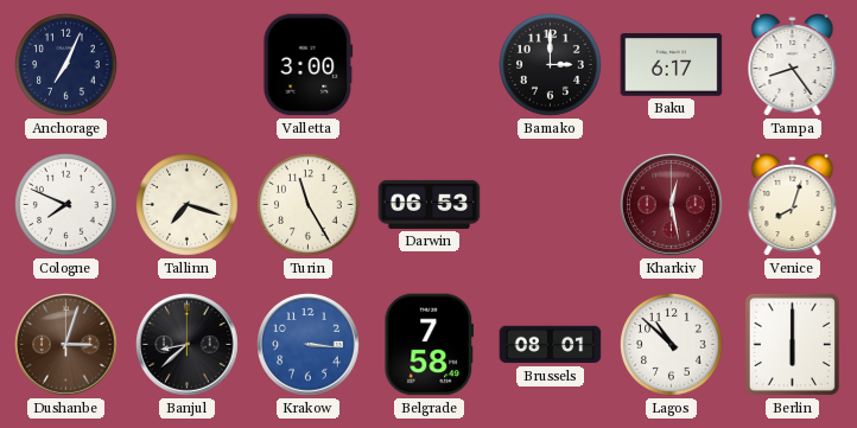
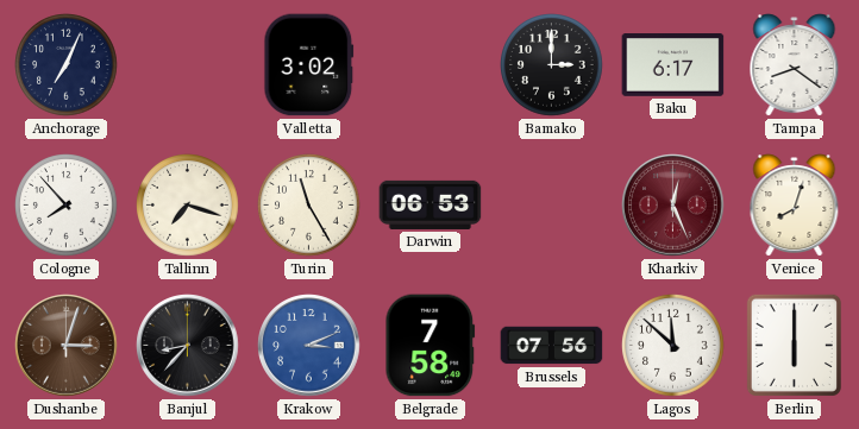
Valletta: 3:00 -> 3:02 (309, 65)
Tampa: 8:24 -> 8:21 (795, 65)
Cologne: 7:49 -> 7:53 (67, 206)
Kharkiv: 12:28 -> 12:26 (673, 206)
Banjul: 8:38 -> 8:37 (188, 346)
Krakow: 3:16 -> 3:11 (309, 346)
Brussels: 08:01 -> 07:56 (552, 346)
Lagos: 10:52 -> 11:52 (673, 346)
